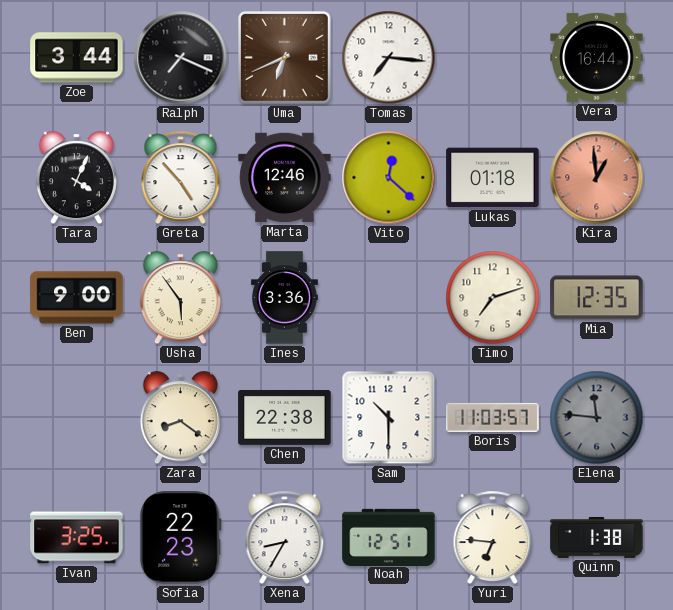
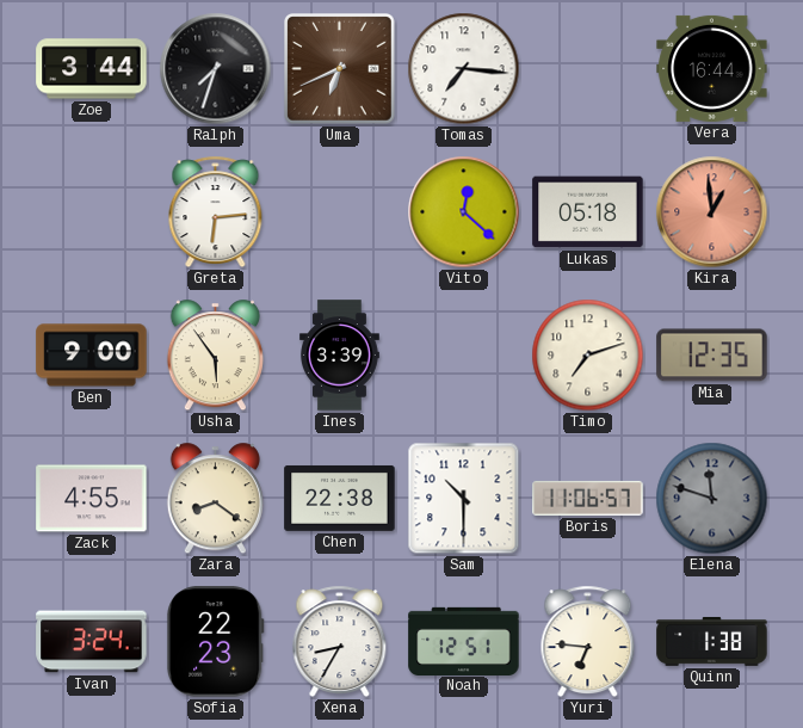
Ralph: 7:19 -> 7:33 (216, 69)
Tara: 4:04 -> none (76, 178)
Greta: 4:53 -> 6:14 (216, 212)
Marta: 12:46 -> none (285, 178)
Lukas: 01:18 -> 05:18 (588, 212)
Ines: 3:36 -> 3:39 (339, 356)
Zack: none -> 4:55 (92, 499)
Boris: 11:03 -> 11:06 (588, 498)
Elena: 11:46 -> 11:48 (712, 499)
Ivan: 3:25 -> 3:24 (92, 642)
